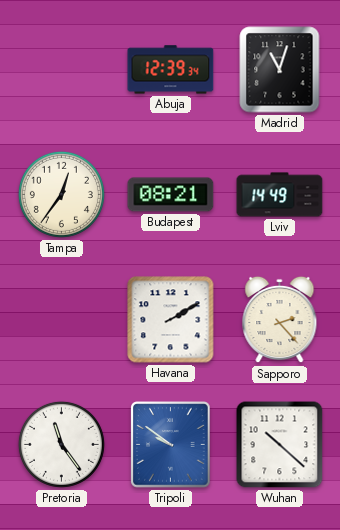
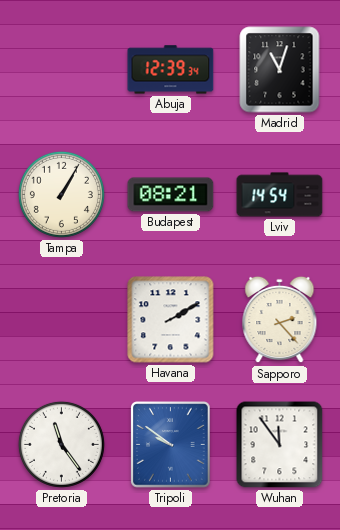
Tampa: 12:36 -> 1:05 (61, 194)
Lviv: 14:49 -> 14:54 (280, 195)
Wuhan: 10:22 -> 11:54 (280, 445)
